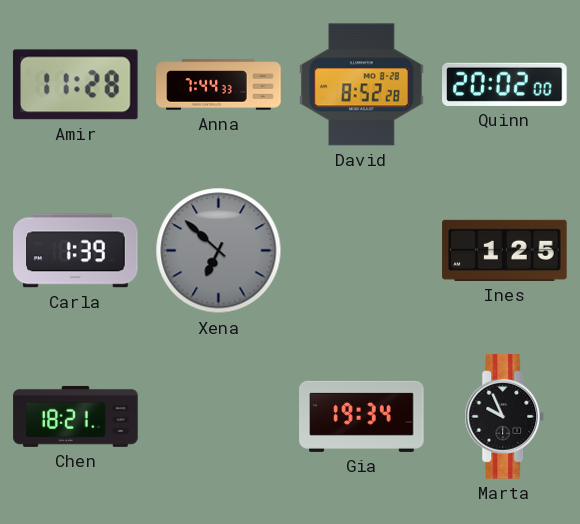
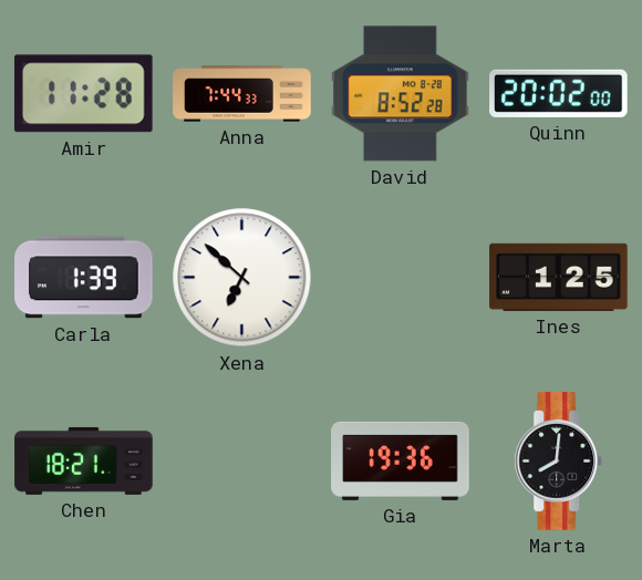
Xena dial: grey -> white (242, 278)
Gia: 19:34 -> 19:36 (401, 460)
Marta: 9:56 -> 8:01 (559, 462)
